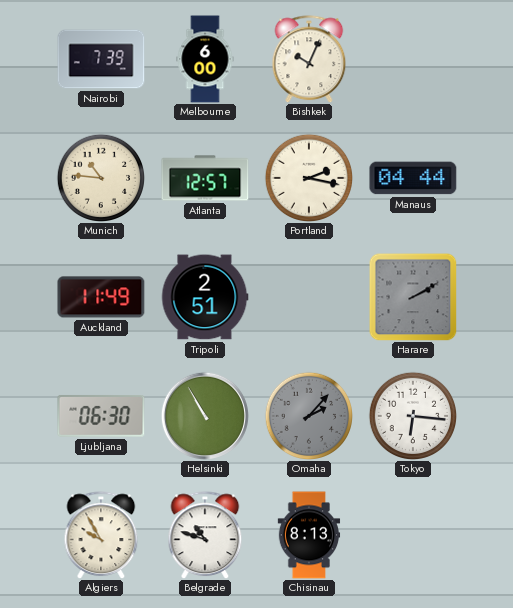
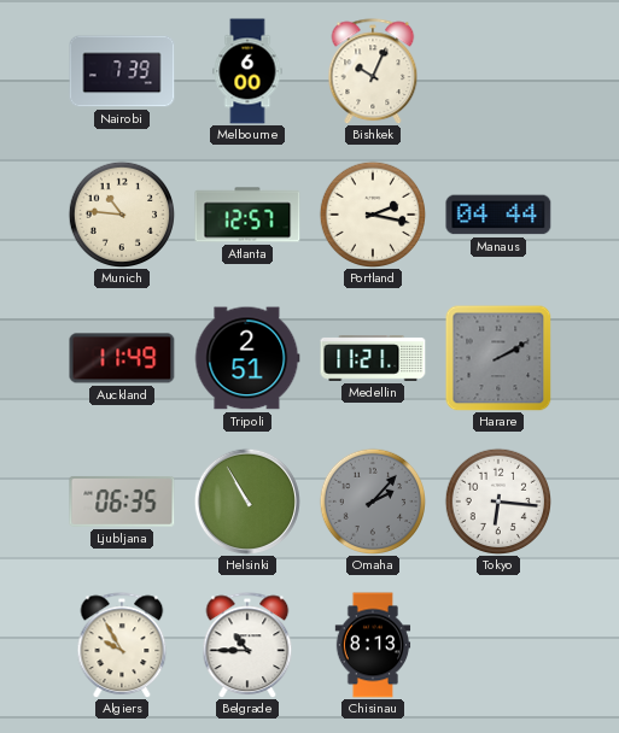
Medellin: none -> 11:21 (373, 358)
Ljubljana: 06:30 -> 06:35 (122, 502)
Belgrade: 10:48 -> 10:45 (247, 645)
